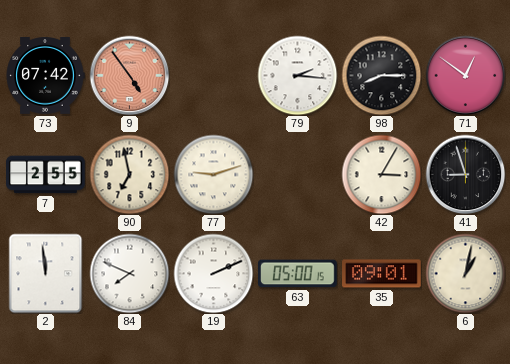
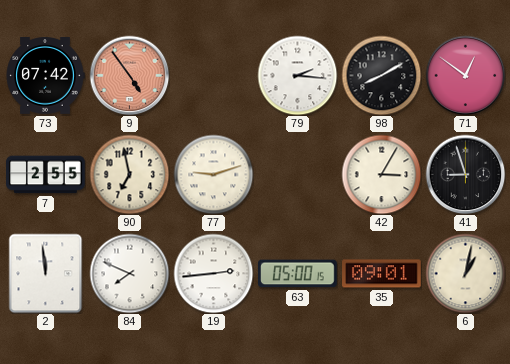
98: 8:15 -> 8:10 (381, 75)
19: 2:11 -> 2:44 (213, 273)
